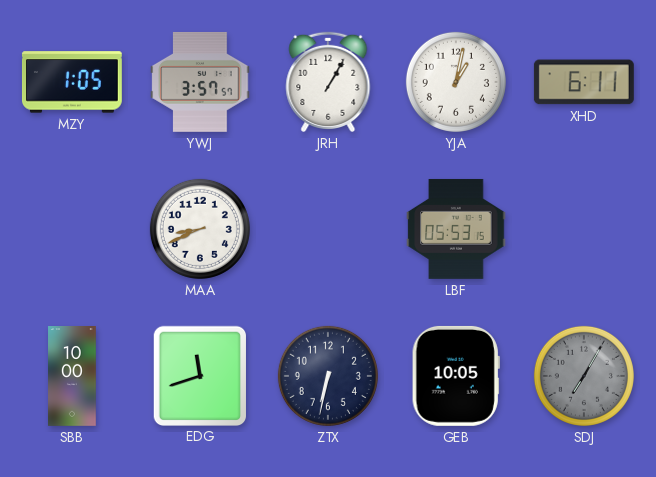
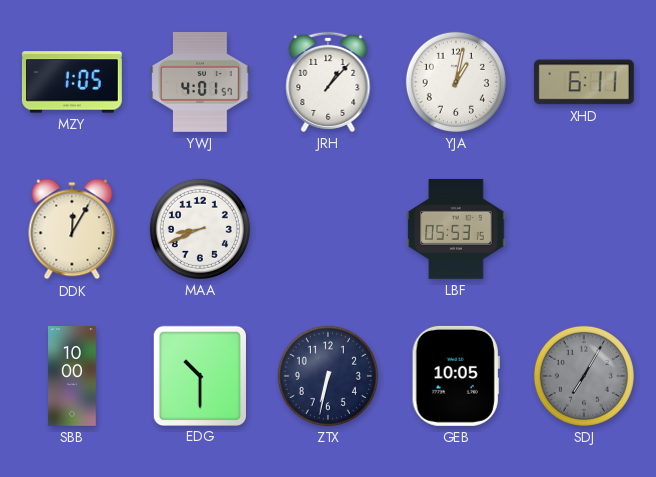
YWJ: 3:57 -> 4:01 (200, 82)
JRH: 1:05 -> 1:07 (328, 82)
DDK: none -> 12:05 (72, 229)
EDG: 11:42 -> 10:30 (199, 375)
